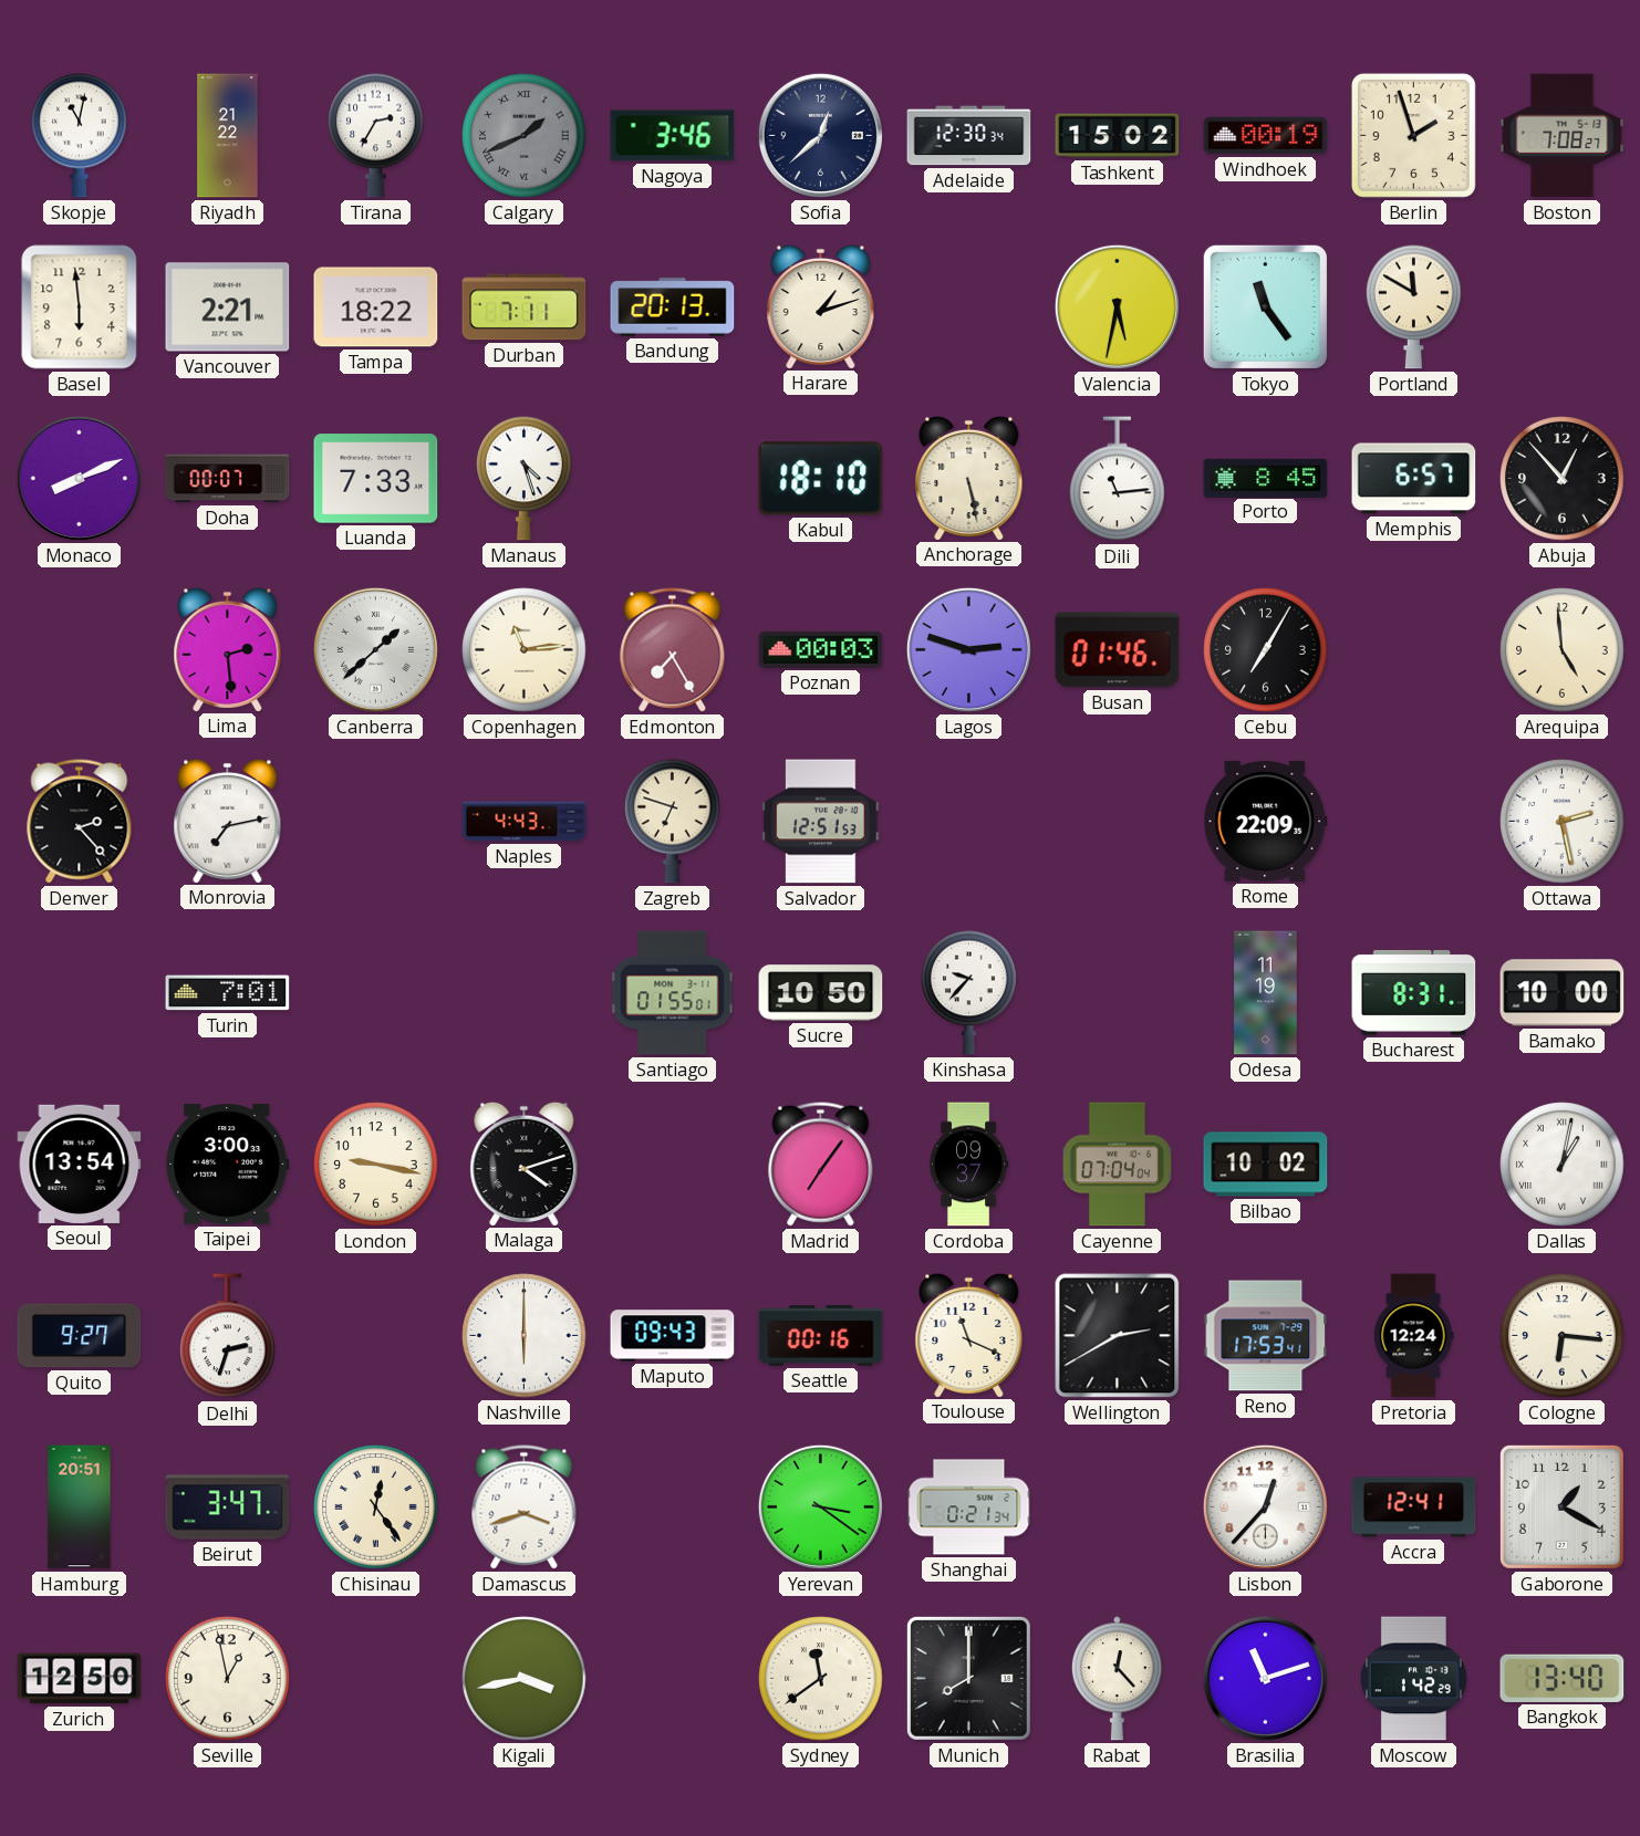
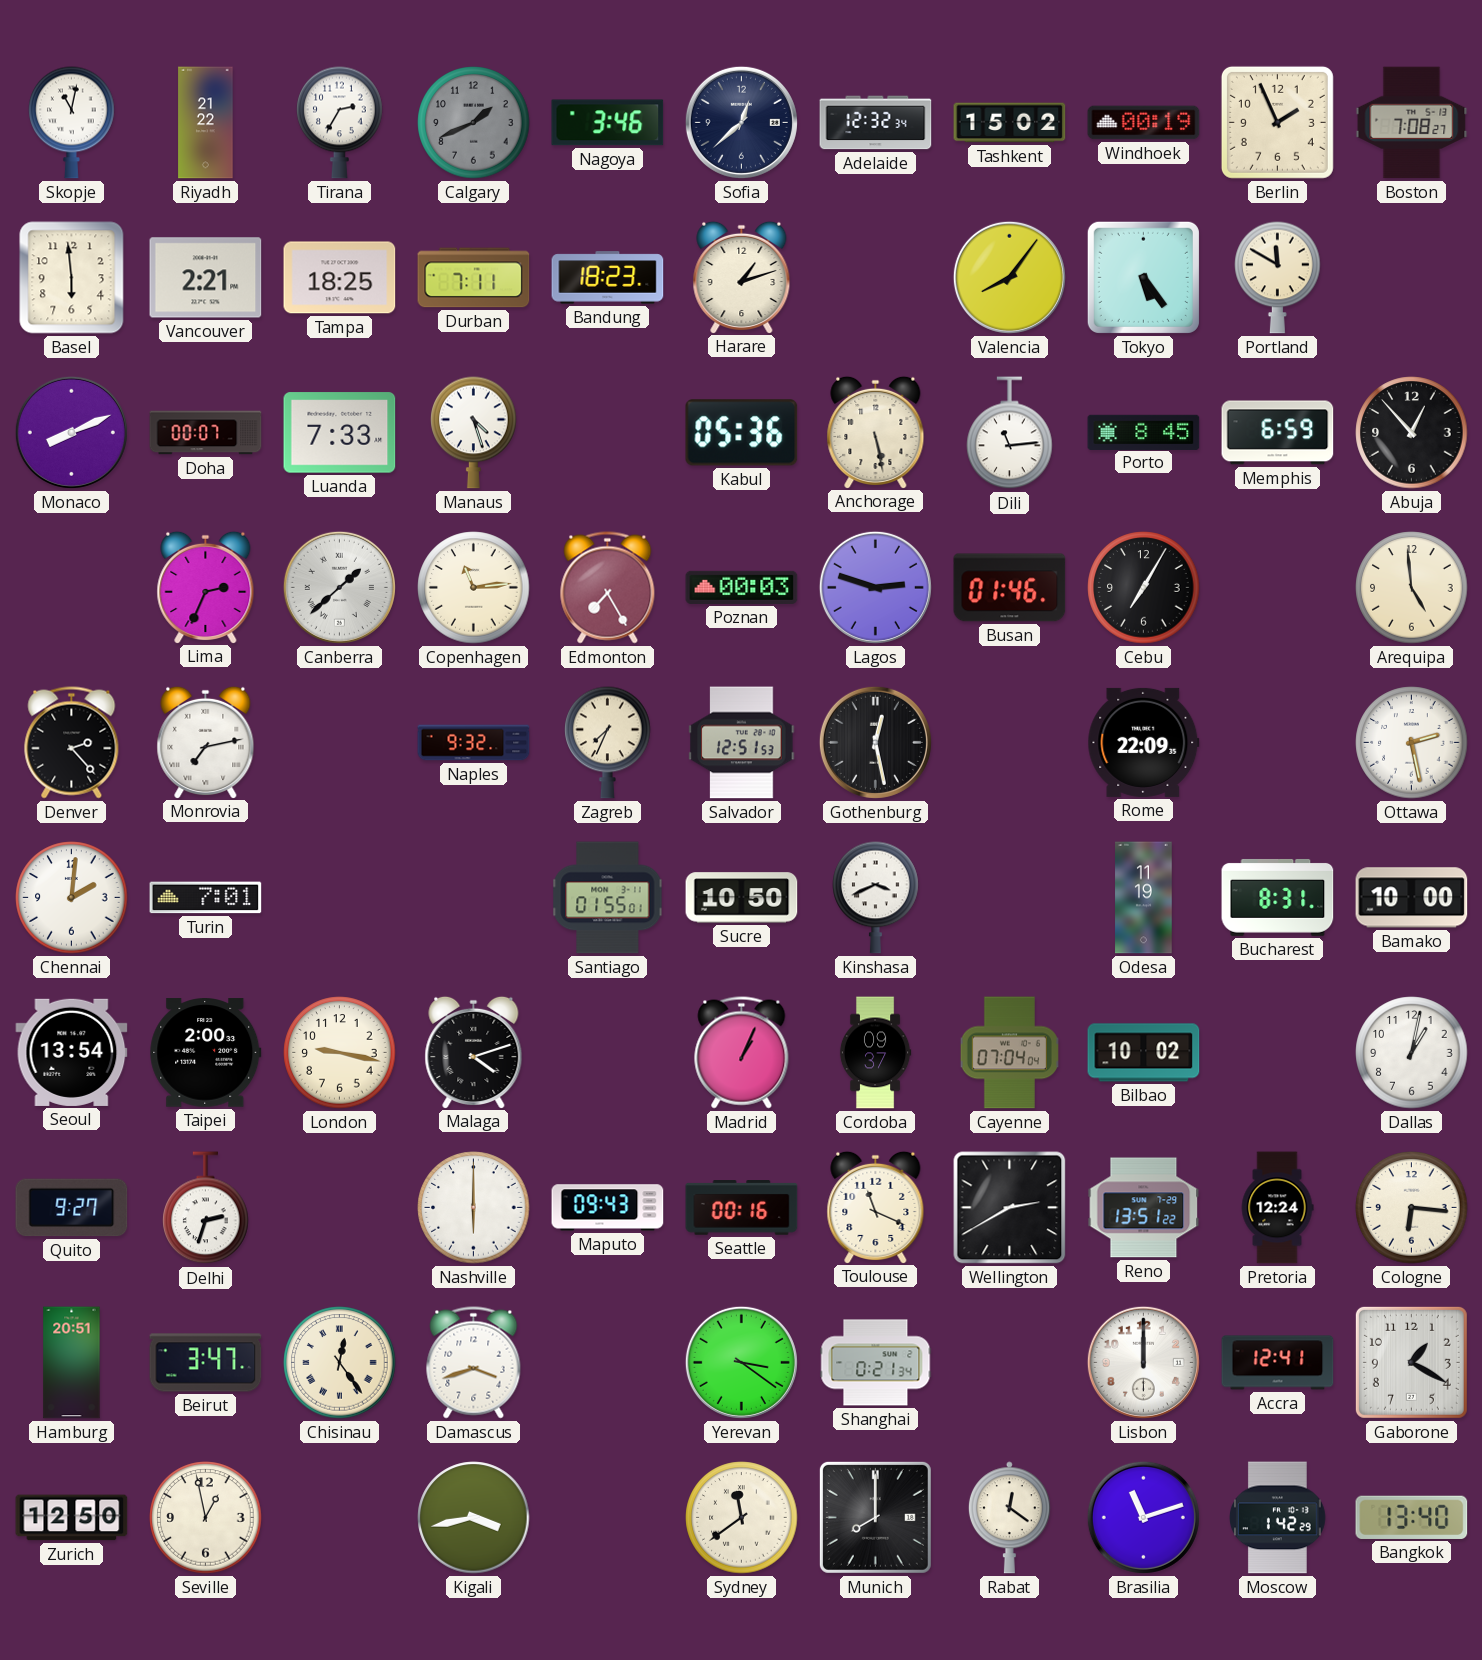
Calgary numerals: Roman -> Arabic (474, 123)
Adelaide: 12:30 -> 12:32 (876, 123)
Berlin: 1:57 -> 1:56 (1277, 122)
Tampa: 18:22 -> 18:25 (340, 278)
Bandung: 20:13 -> 18:23 (608, 278)
Valencia: 5:32 -> 8:06 (1009, 277)
Tokyo: 11:24 -> 5:24 (1143, 277)
Kabul: 18:10 -> 05:36 (742, 433)
Memphis: 6:57 -> 6:59 (1278, 433)
Lima: 2:29 -> 2:34 (206, 587)
Naples: 4:43 -> 9:32 (474, 743)
Zagreb: 6:48 -> 7:34 (608, 742)
Gothenburg: none -> 12:28 (875, 742)
Chennai: none -> 2:01 (72, 898)
Kinshasa: 9:37 -> 3:41 (876, 897)
Taipei: 3:00 -> 2:00 (206, 1053)
Madrid: 7:06 -> 1:04 (742, 1053)
Dallas numerals: Roman -> Arabic (1412, 1053)
Reno: 17:53 -> 13:51 (1144, 1208)
Lisbon: 12:37 -> 12:00 (1143, 1362)
Rabat: 12:23 -> 12:21 (1009, 1518)
